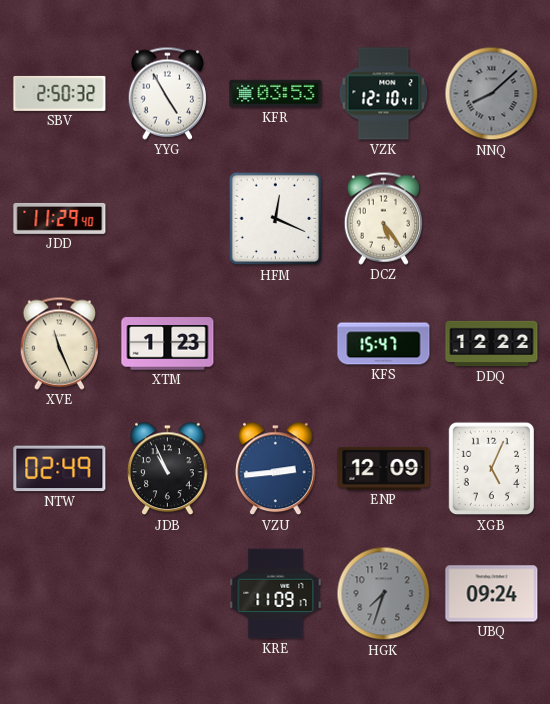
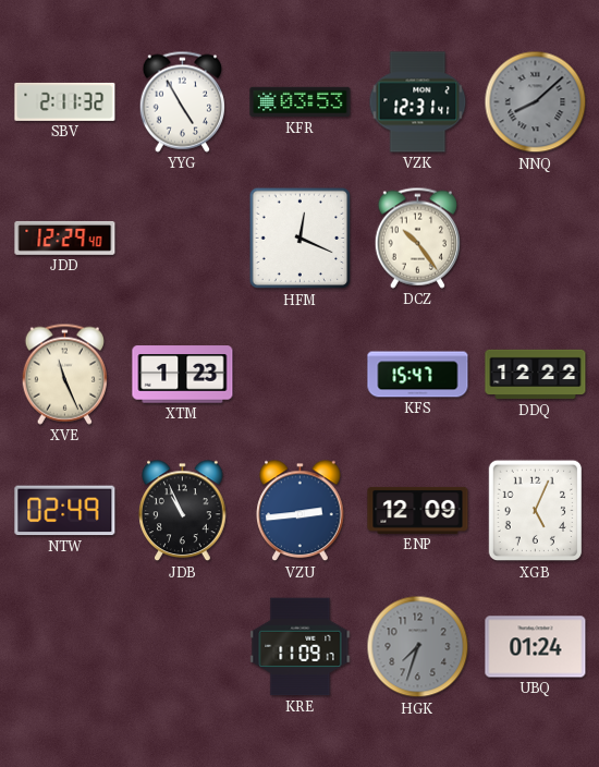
SBV: 2:50 -> 2:11 (65, 101)
VZK: 12:10 -> 12:31 (418, 102)
JDD: 11:29 -> 12:29 (65, 238)
DCZ: 5:24 -> 10:24 (417, 238)
UBQ: 09:24 -> 01:24 (536, 647)
